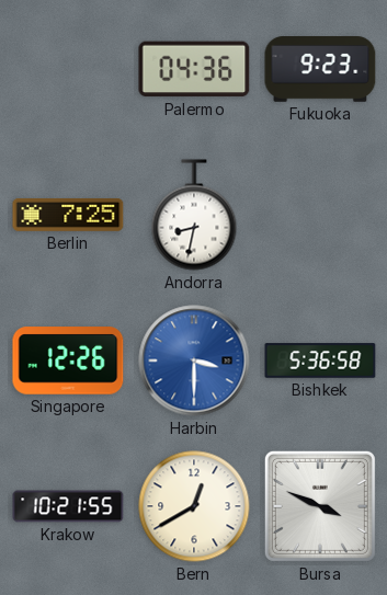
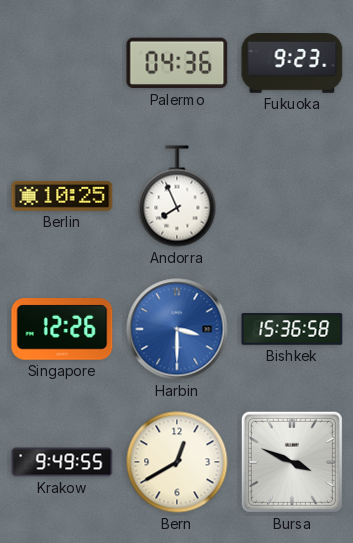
Berlin: 7:25 -> 10:25 (62, 196)
Andorra: 8:32 -> 7:56 (177, 196)
Bishkek: 5:36 -> 15:36 (292, 329)
Krakow: 10:21 -> 9:49 (62, 462)
